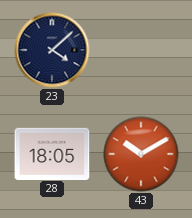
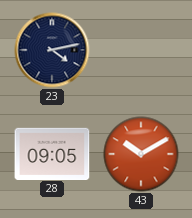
23: 4:08 -> 4:13 (52, 50)
28: 18:05 -> 09:05 (52, 153)
